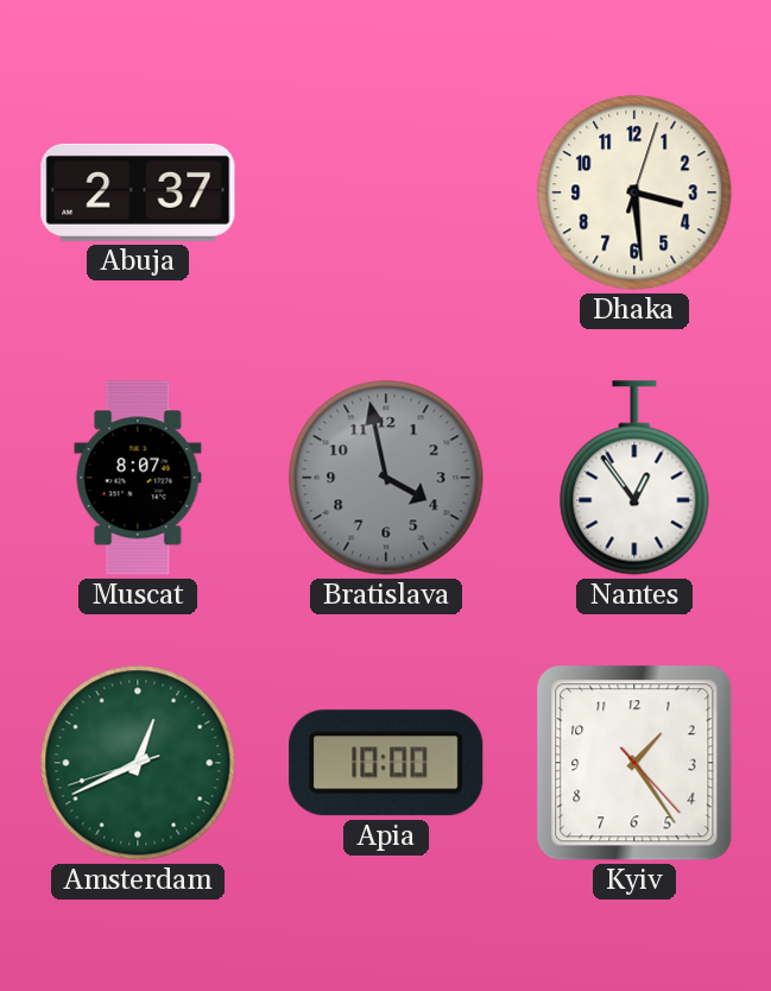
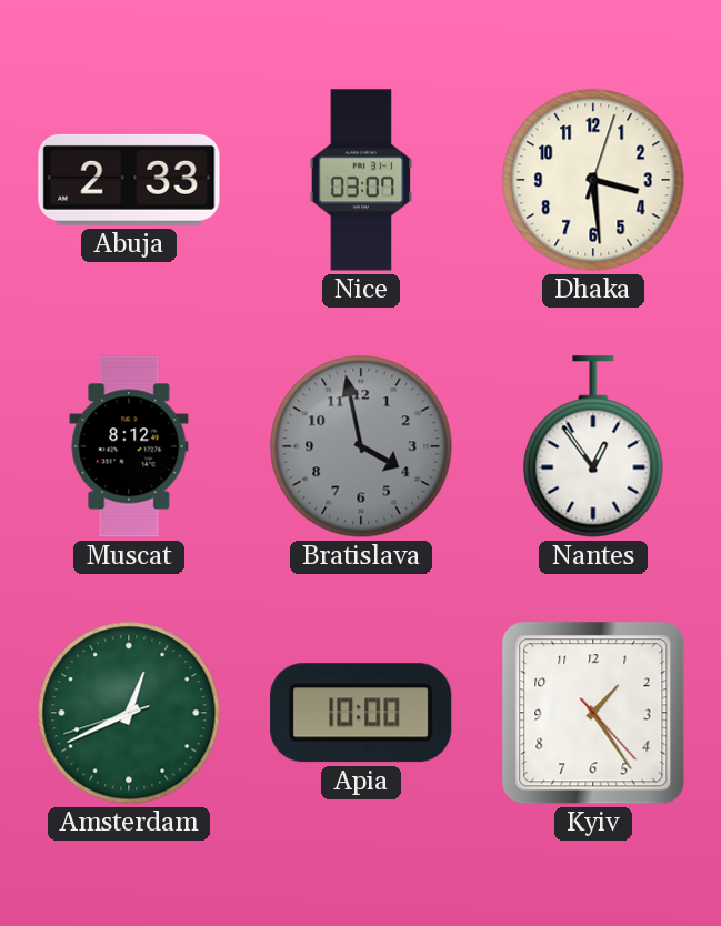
Abuja: 2:37 -> 2:33 (129, 180)
Nice: none -> 03:07 (361, 180)
Muscat: 8:07 -> 8:12 (129, 446)
